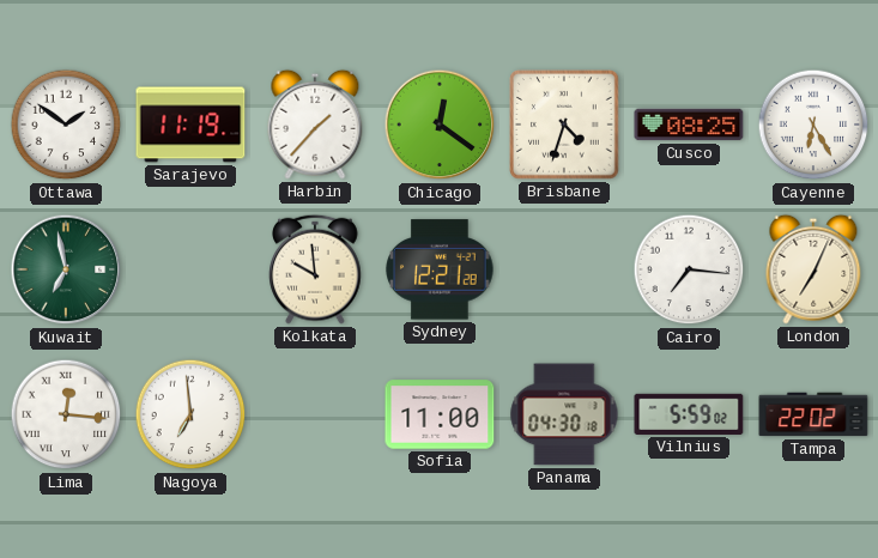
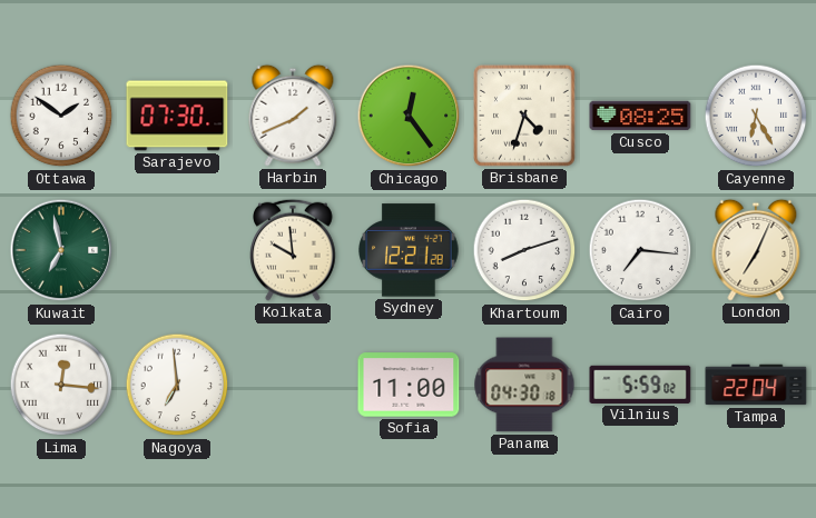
Sarajevo: 11:19 -> 07:30 (177, 116)
Harbin: 1:37 -> 1:41 (293, 116)
Chicago: 12:21 -> 12:24 (409, 116)
Khartoum: none -> 8:12 (524, 250)
Tampa: 22:02 -> 22:04 (756, 385)
